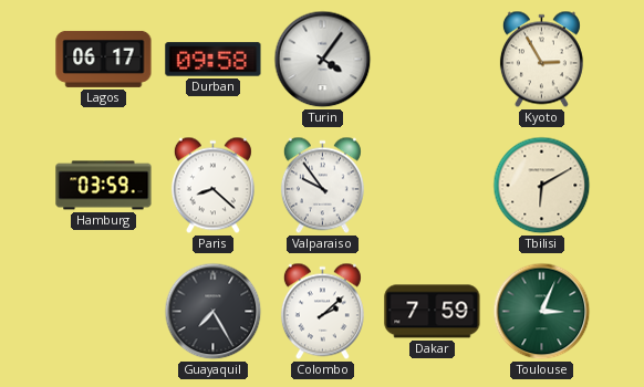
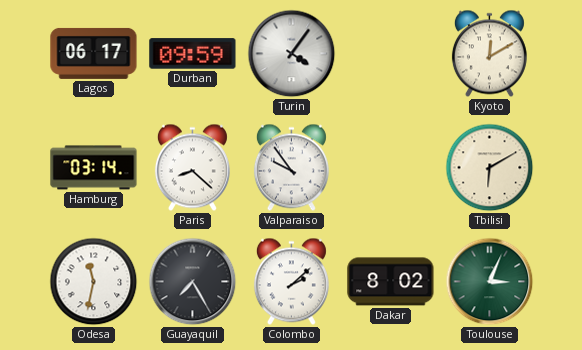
Durban: 09:58 -> 09:59 (193, 54)
Kyoto: 2:55 -> 12:10 (489, 54)
Hamburg: 03:59 -> 03:14 (94, 168)
Odesa: none -> 11:32 (94, 282)
Dakar: 7:59 -> 8:02 (391, 282)
